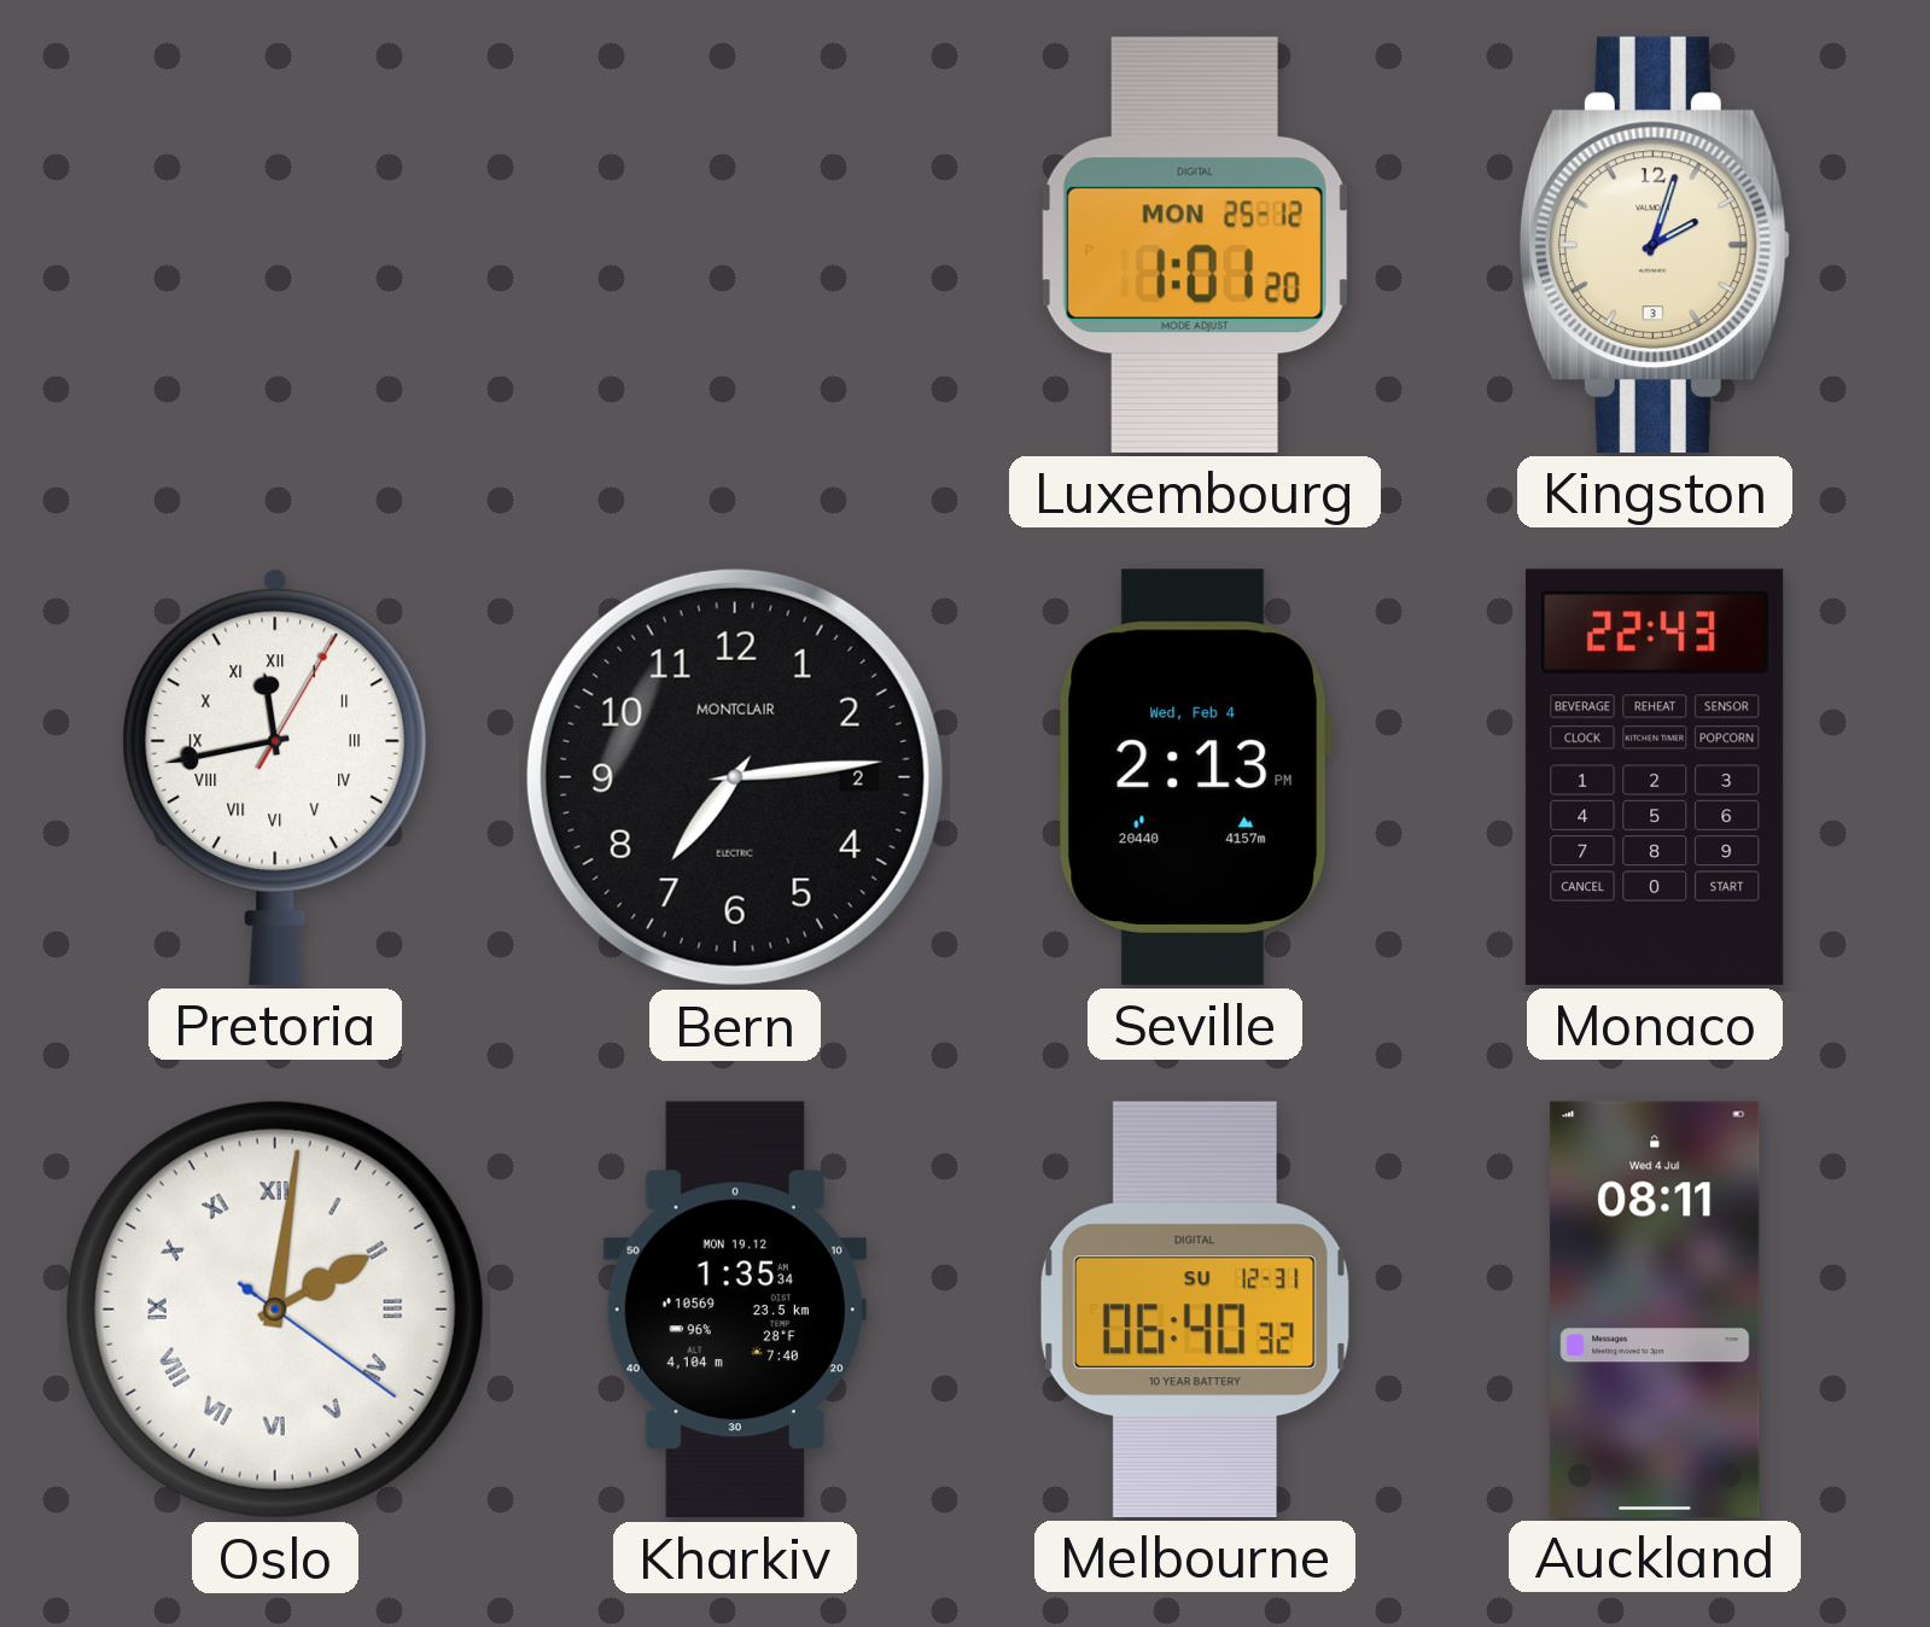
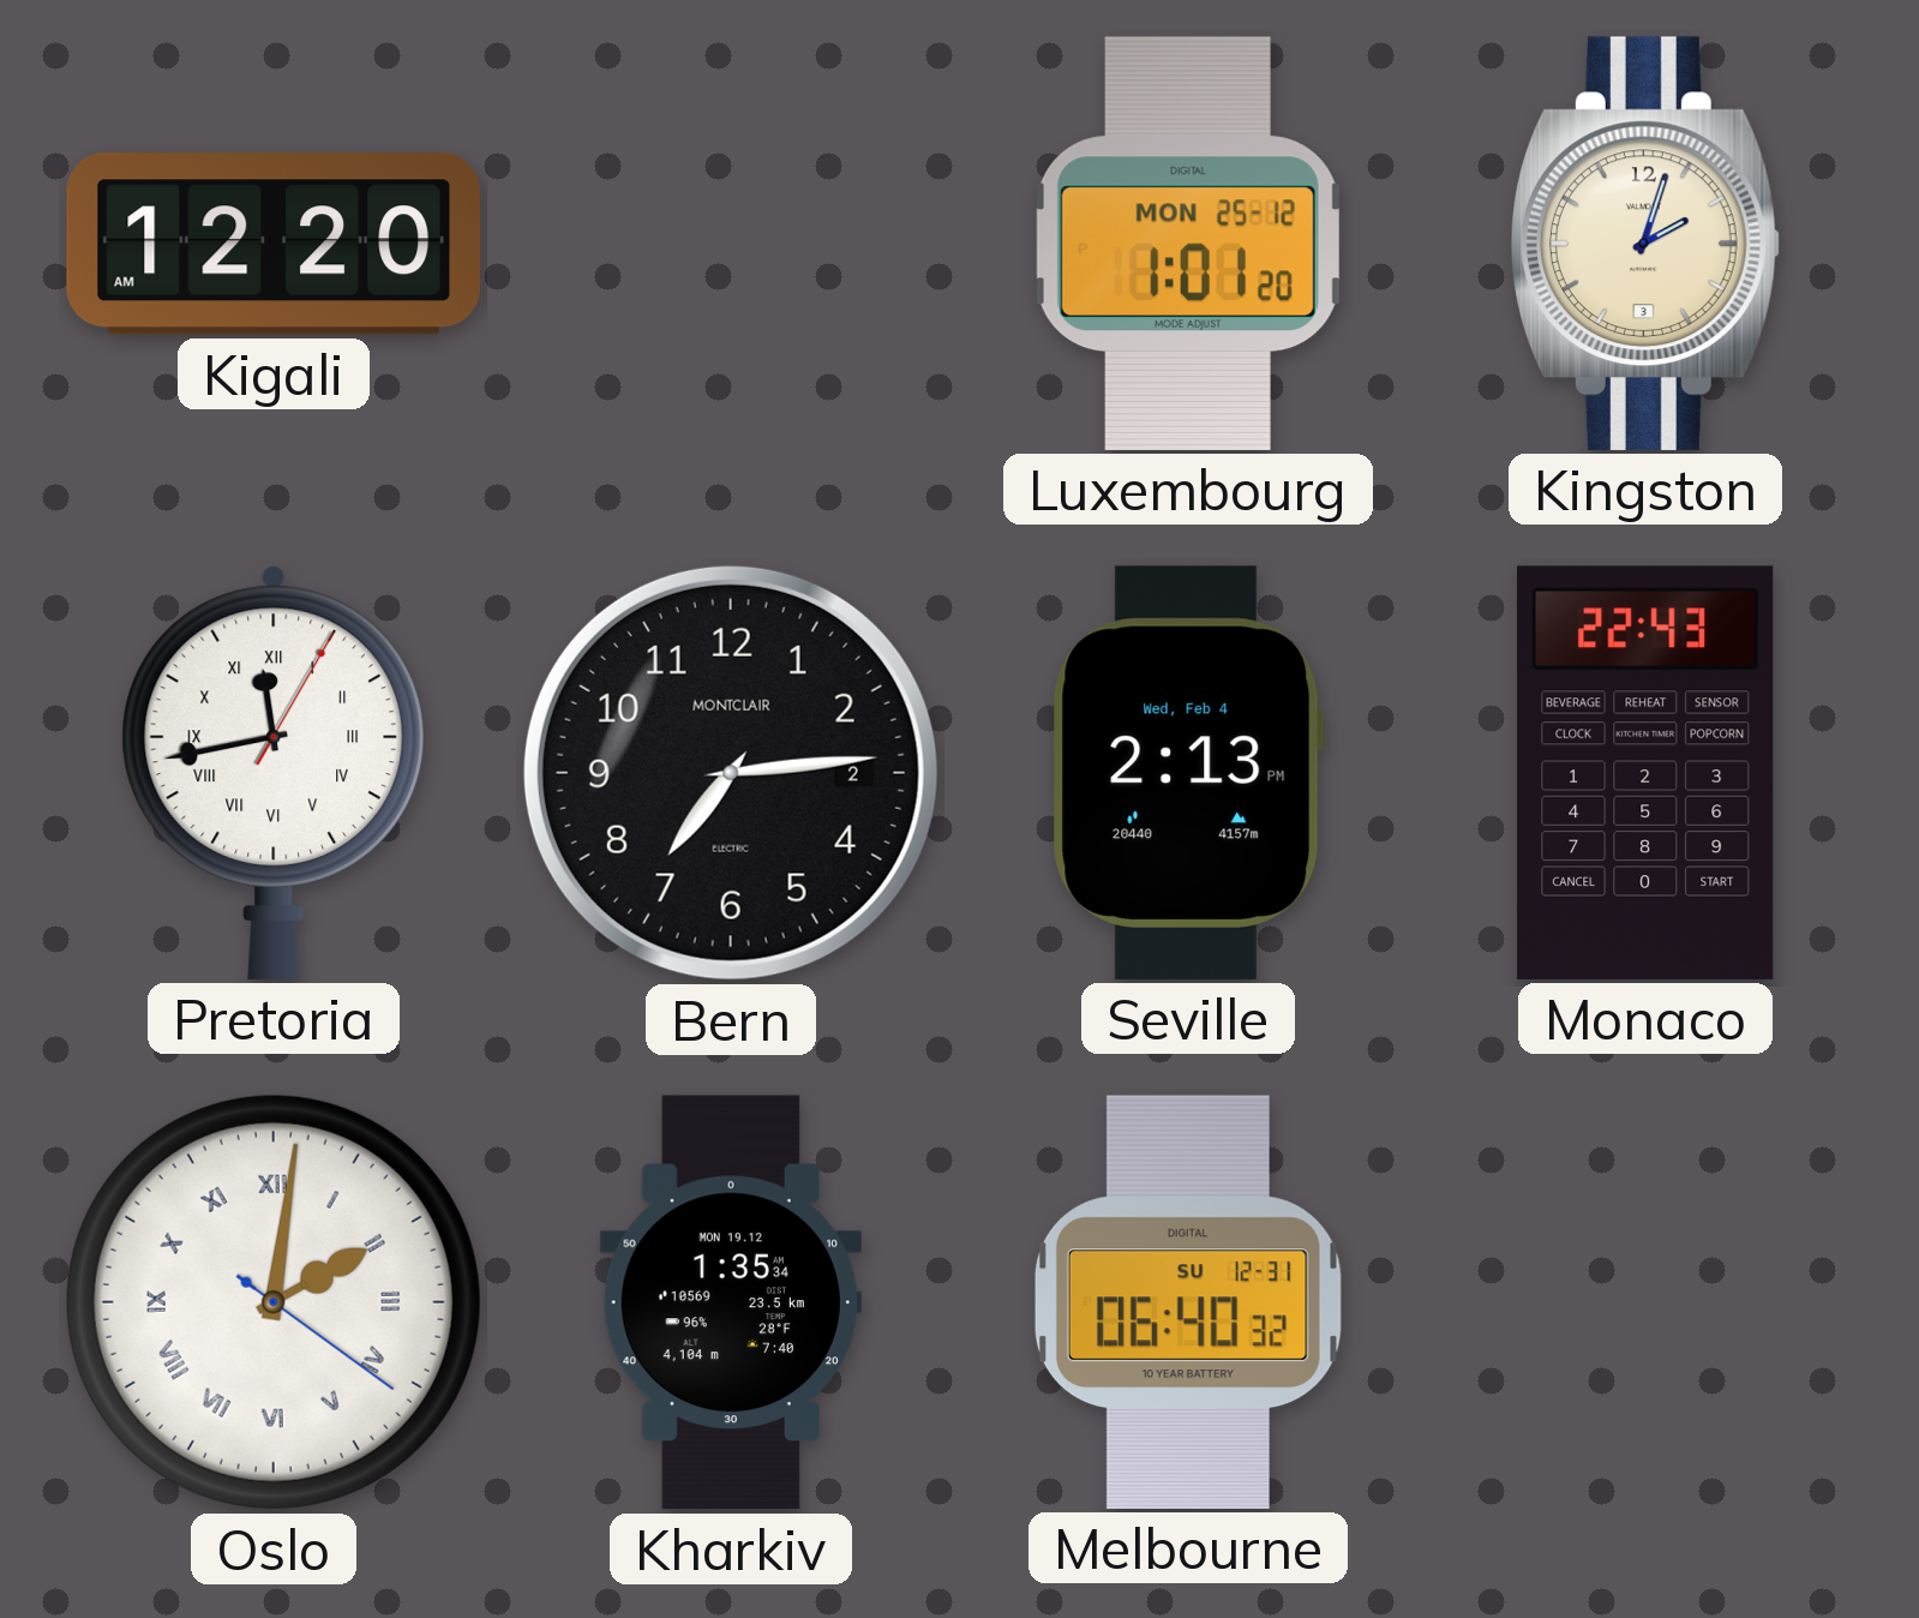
Kigali: none -> 12:20 (274, 244)
Auckland: 08:11 -> none (1655, 1310)
